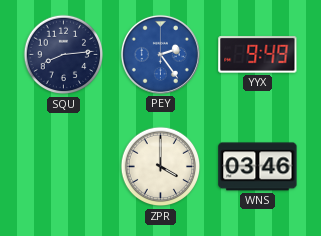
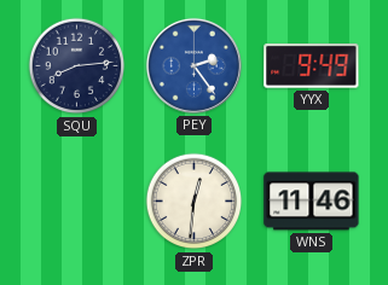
ZPR: 4:00 -> 12:31 (195, 202)
WNS: 03:46 -> 11:46 (312, 202)
